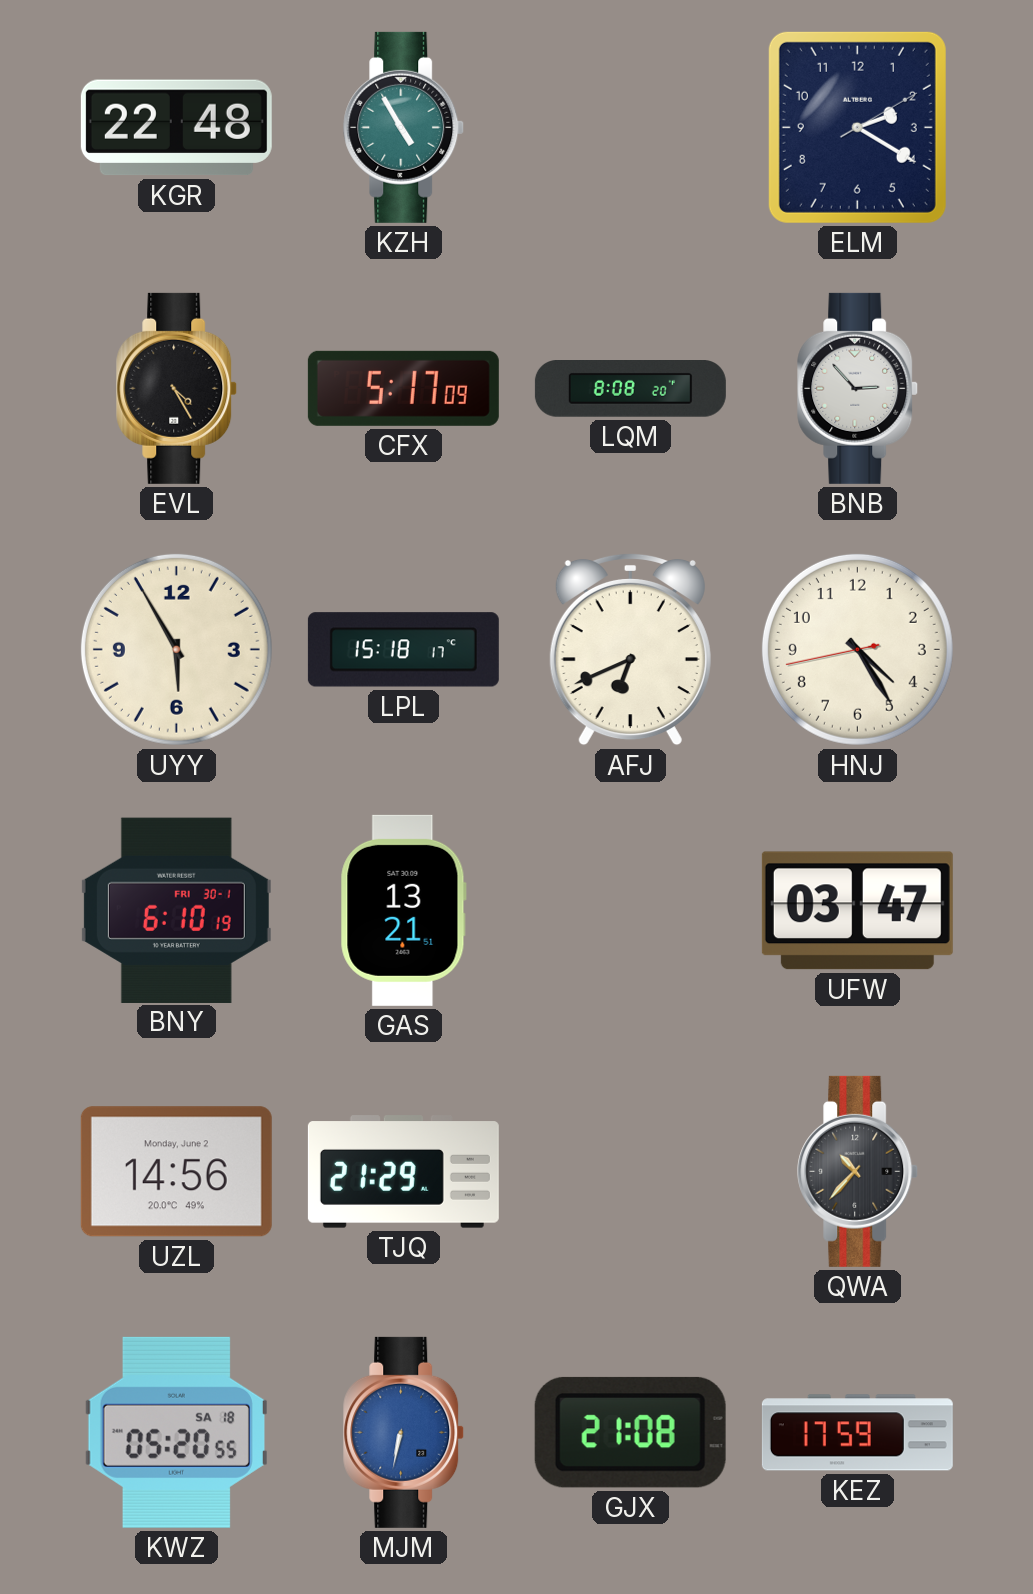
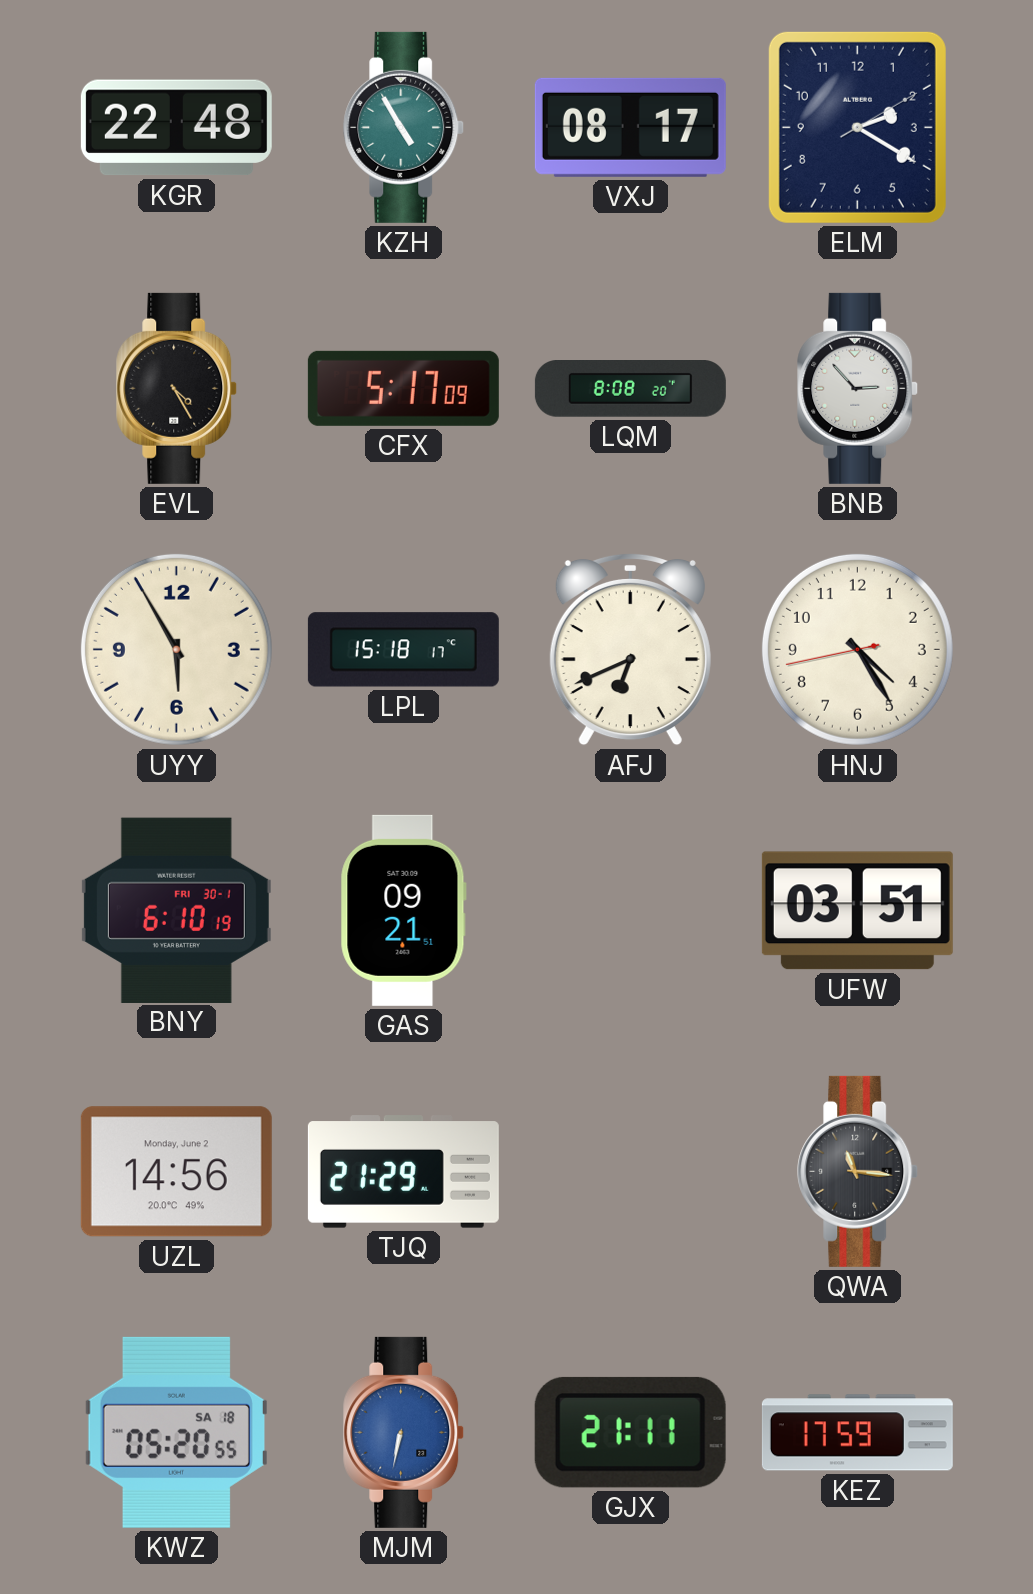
VXJ: none -> 08:17 (630, 127)
GAS: 13:21 -> 09:21 (403, 910)
UFW: 03:47 -> 03:51 (857, 911)
QWA: 10:37 -> 11:16 (858, 1171)
GJX: 21:08 -> 21:11 (630, 1432)
